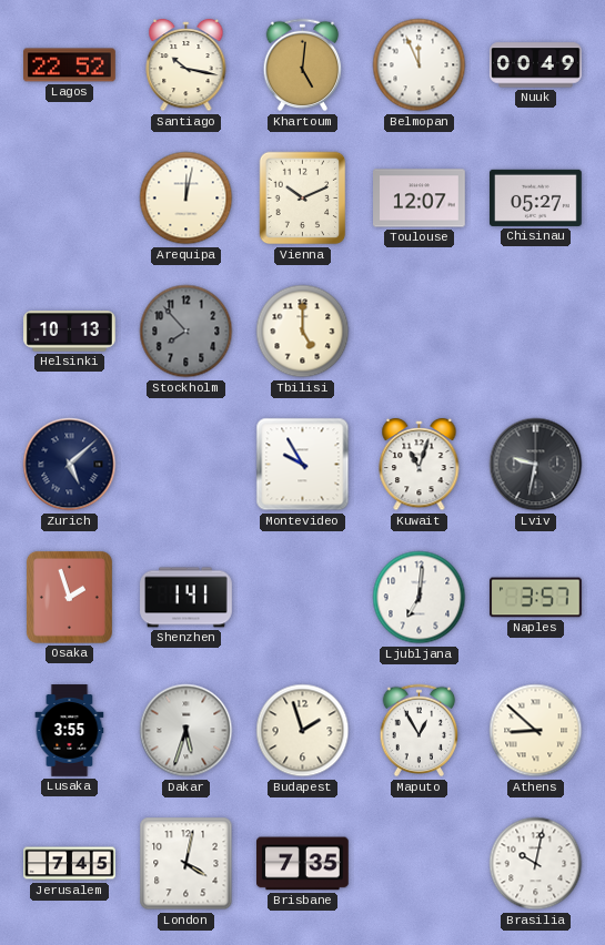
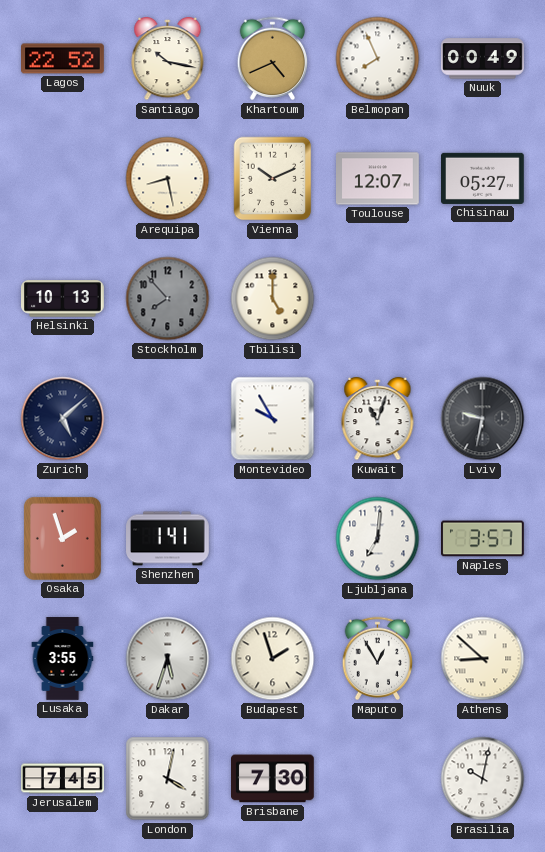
Khartoum: 5:01 -> 4:41 (273, 59)
Belmopan: 11:56 -> 7:56 (378, 59)
Arequipa: 12:02 -> 8:28 (168, 179)
Brisbane: 7:35 -> 7:30 (273, 779)
